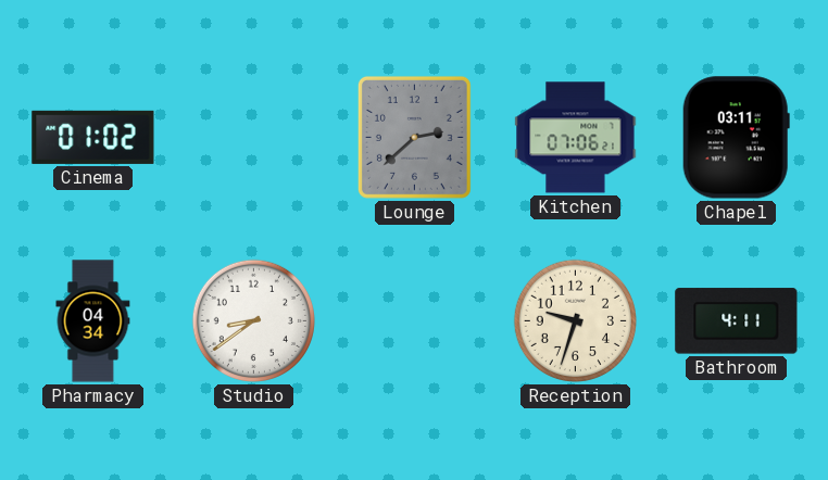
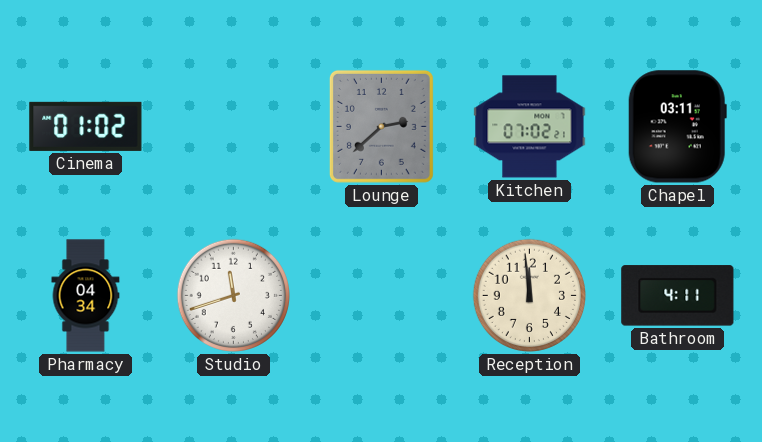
Kitchen: 07:06 -> 07:02 (530, 127)
Studio: 8:39 -> 11:42 (233, 295)
Reception: 9:33 -> 11:59 (529, 295)
